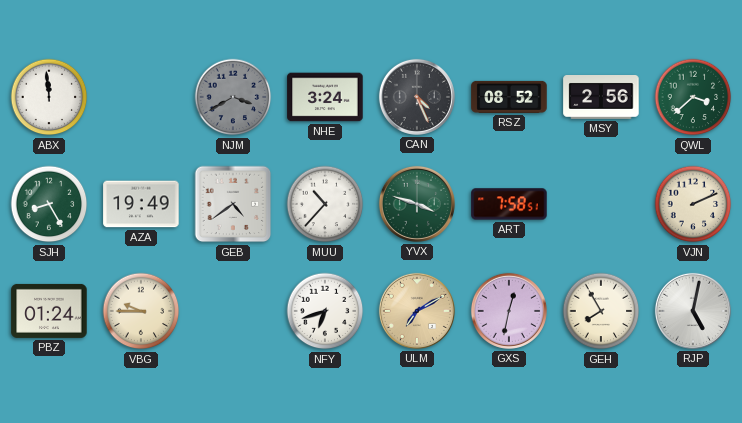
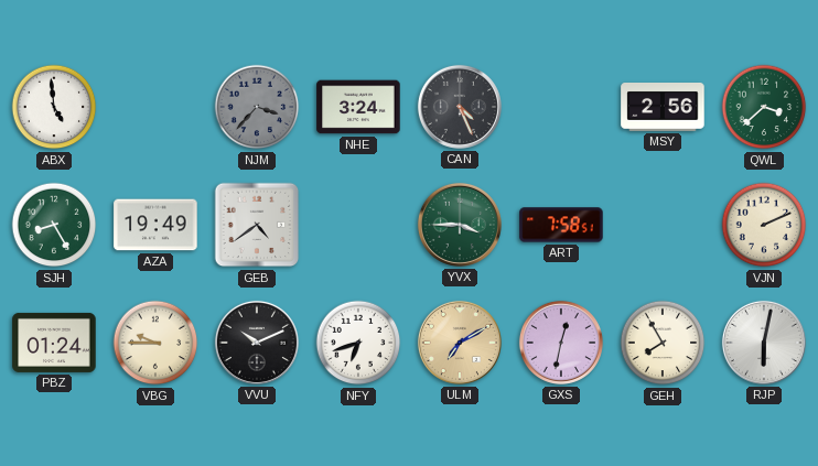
ABX: 11:59 -> 4:59 (54, 107)
NJM: 3:40 -> 3:37 (257, 107)
RSZ: 08:52 -> none (509, 97)
MUU: 10:37 -> none (325, 204)
YVX: 3:48 -> 3:45 (460, 225)
VVU: none -> 10:11 (257, 343)
RJP: 5:02 -> 6:02 (764, 343)
